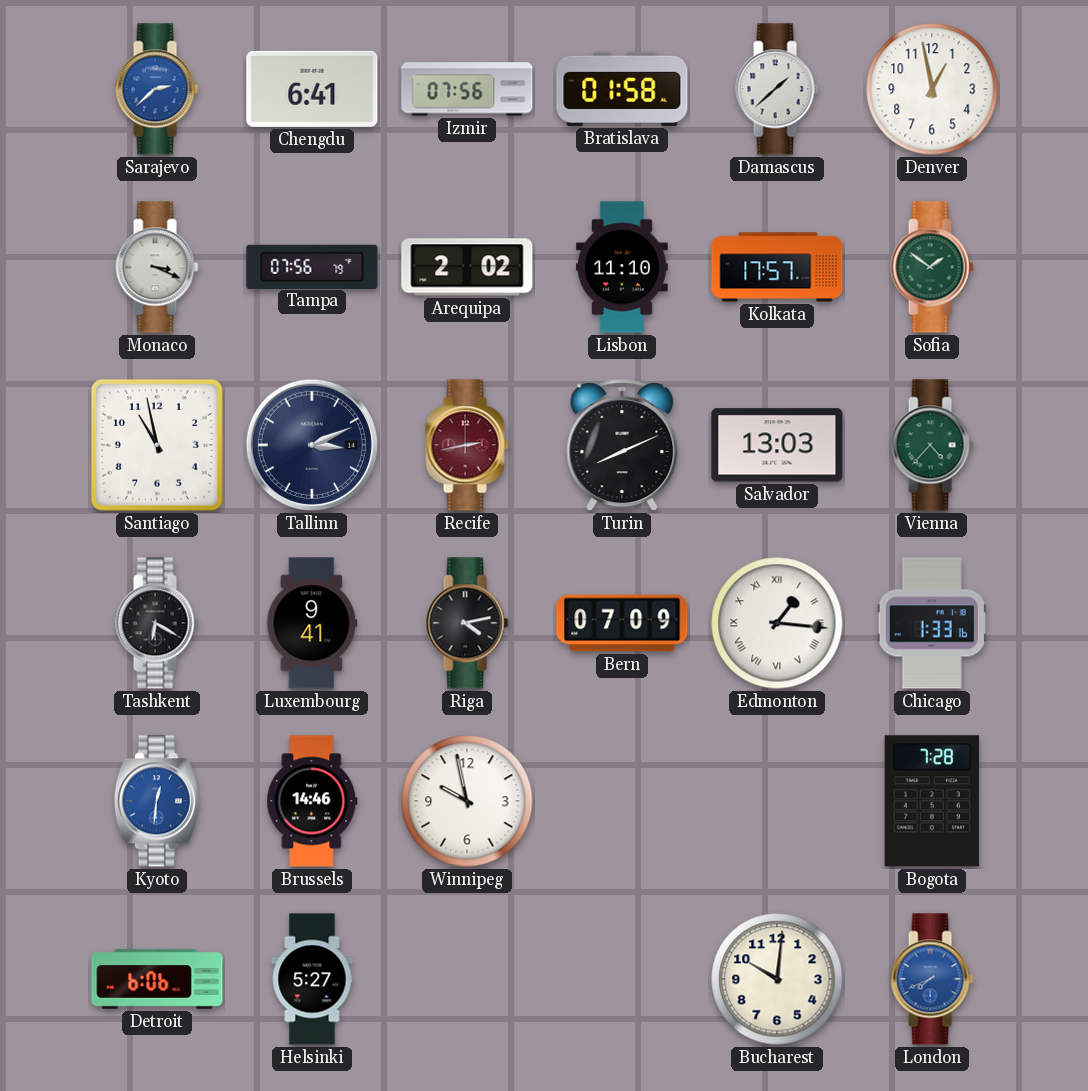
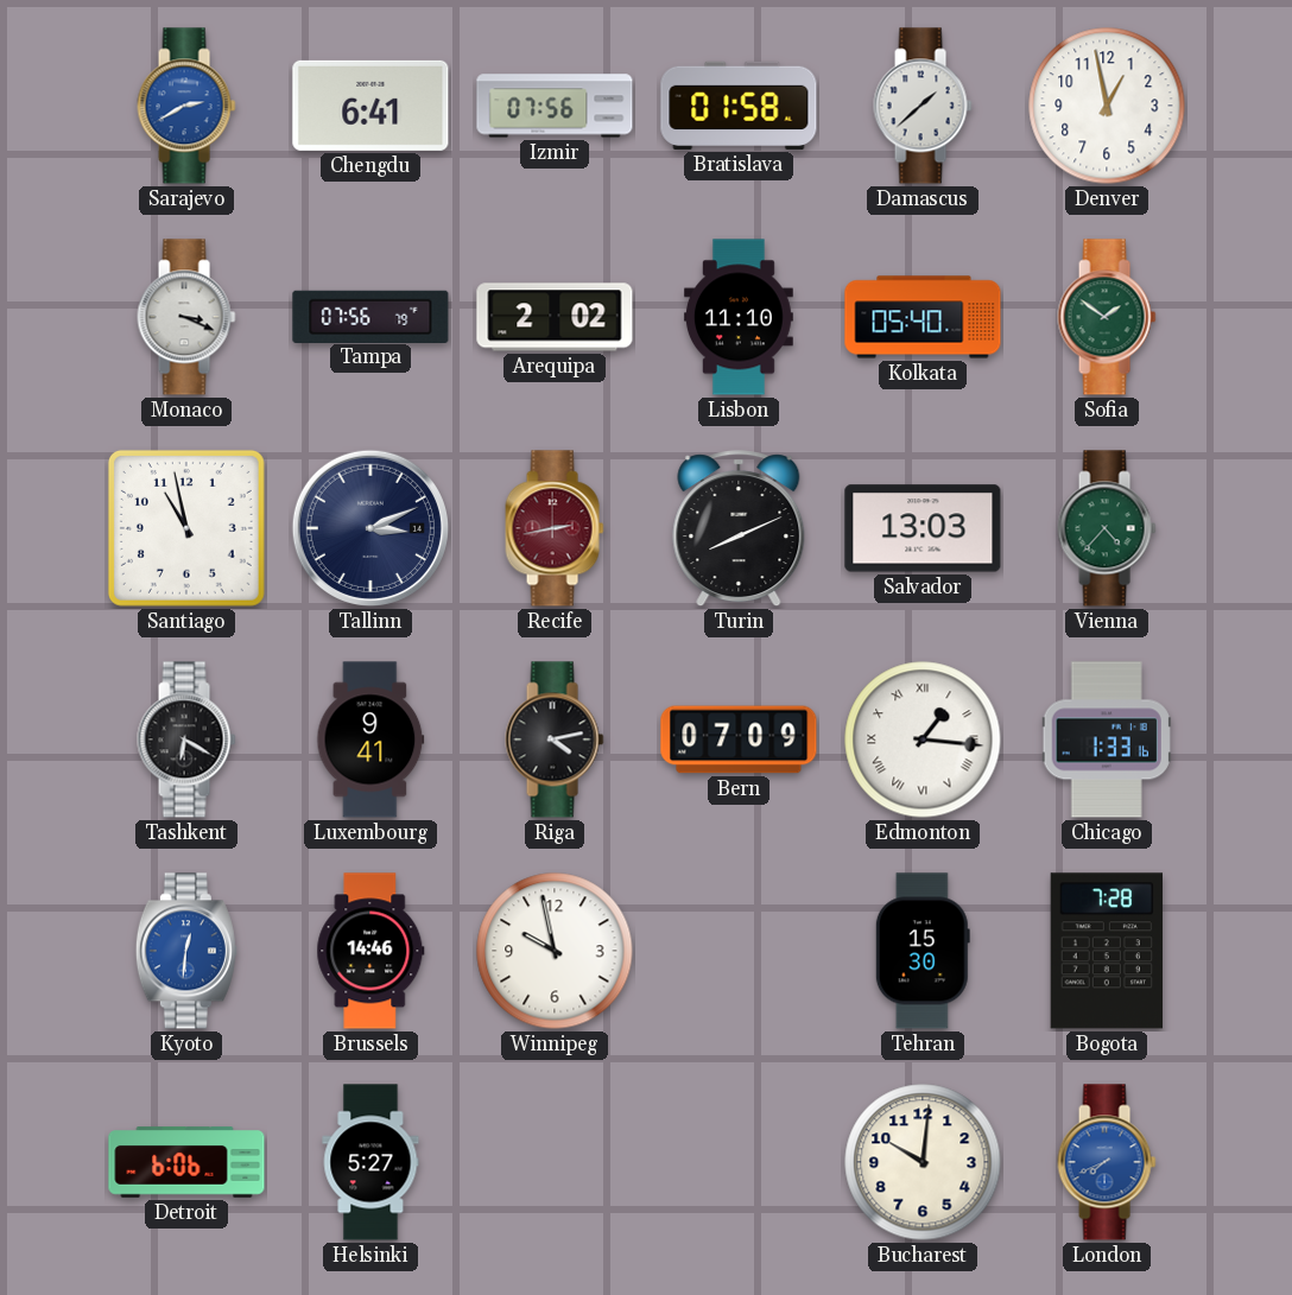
Sarajevo: 2:38 -> 2:40 (186, 106)
Kolkata: 17:57 -> 05:40 (923, 317)
Tehran: none -> 15:30 (923, 951)
